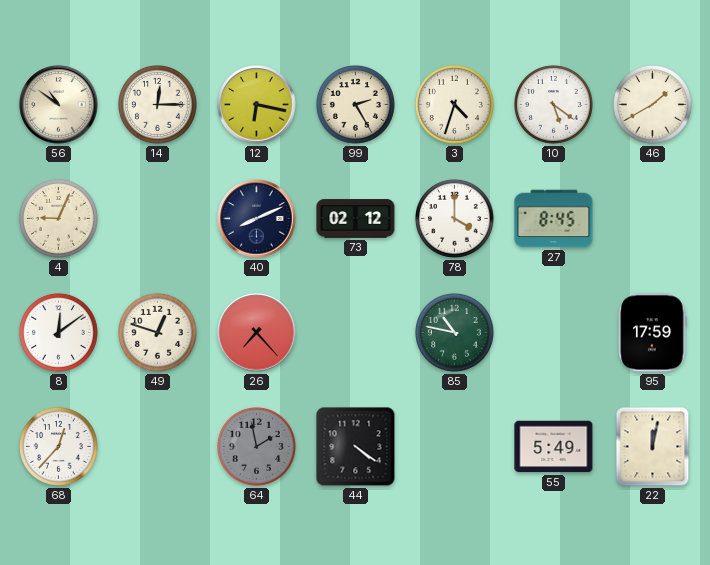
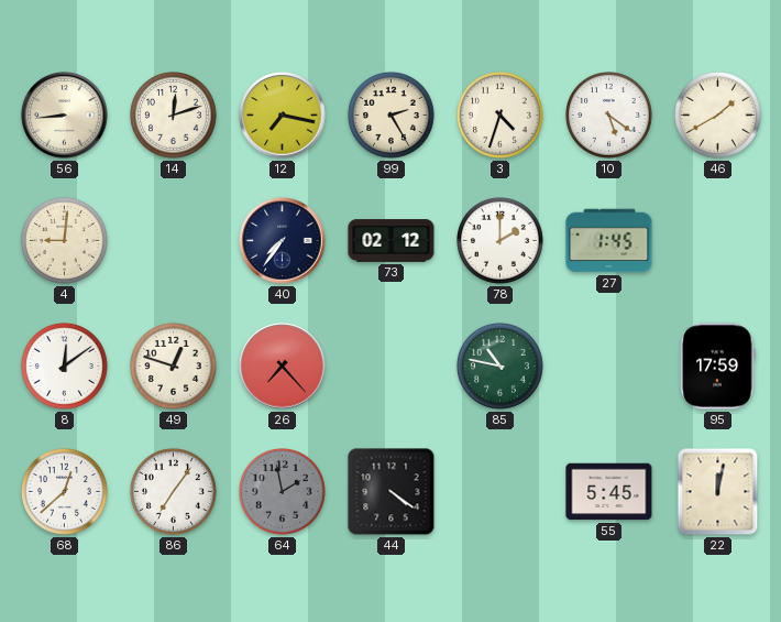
56: 10:51 -> 8:44 (65, 116)
14: 12:15 -> 12:12 (174, 116)
12: 6:17 -> 7:17 (283, 116)
4: 9:04 -> 9:01 (65, 241)
40: 8:11 -> 7:36 (283, 241)
78: 4:00 -> 2:00 (501, 241)
27: 8:45 -> 1:45 (609, 241)
68: 12:37 -> 12:38 (65, 492)
86: none -> 7:06 (174, 492)
55: 5:49 -> 5:45 (609, 492)
